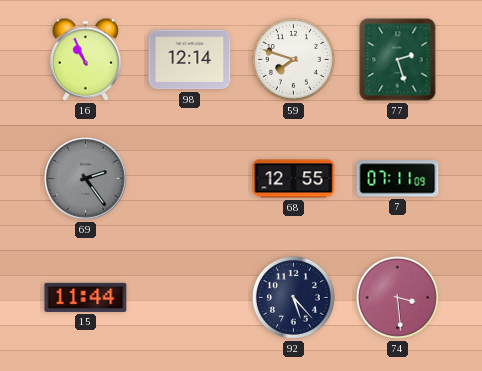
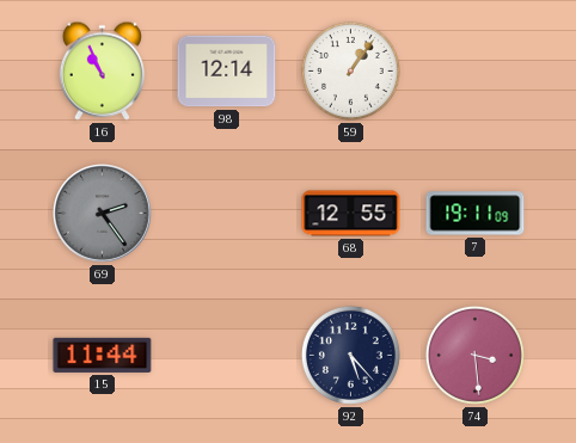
59: 7:48 -> 1:06 (350, 70)
77: 2:27 -> none (398, 60)
7: 07:11 -> 19:11 (476, 214)
